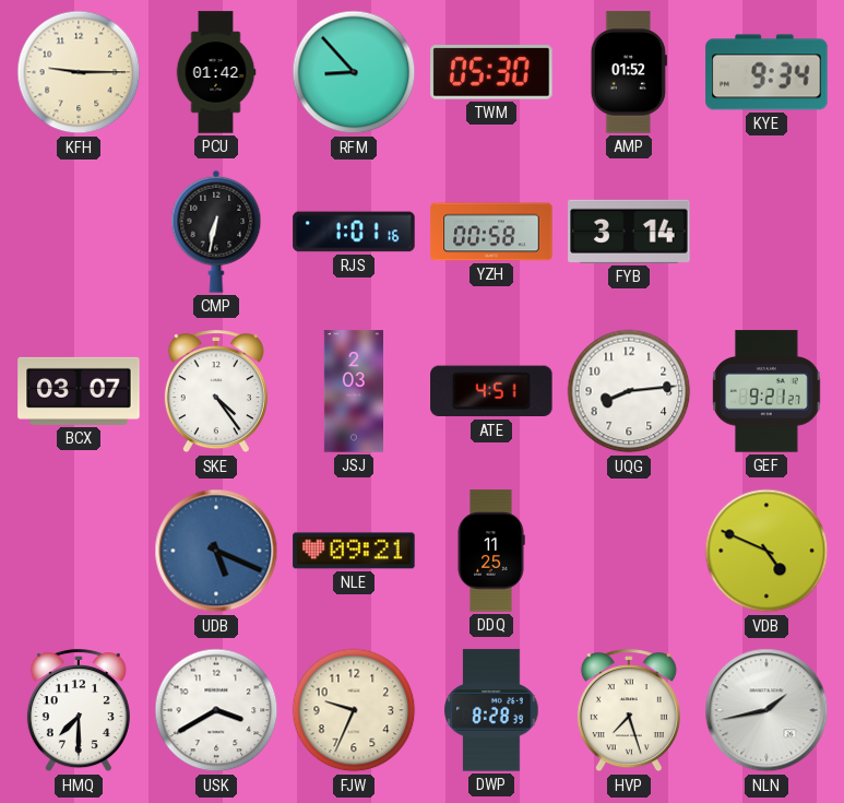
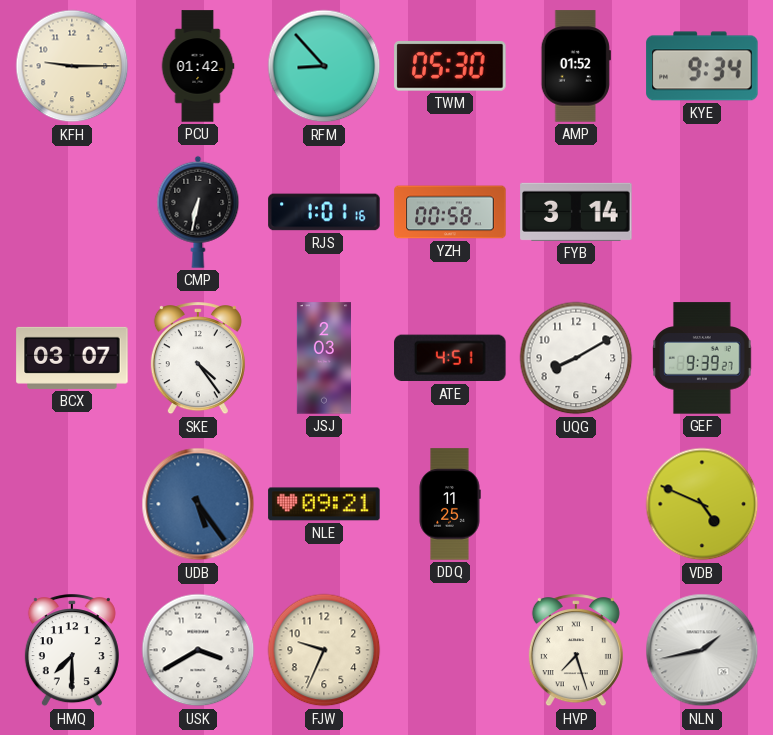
UQG: 8:14 -> 8:10 (576, 358)
GEF: 9:21 -> 9:39 (702, 358)
UDB: 5:19 -> 5:24 (198, 504)
DWP: 8:28 -> none (491, 710)
